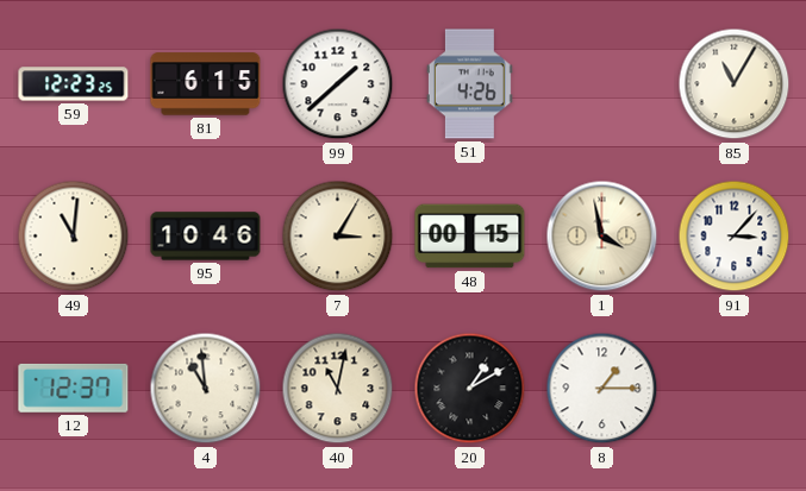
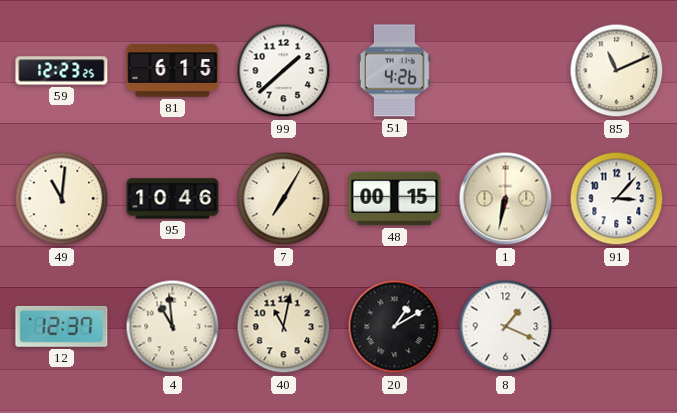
85: 11:05 -> 11:11 (617, 71)
7: 3:05 -> 7:05 (284, 199)
1: 3:58 -> 6:32 (506, 199)
8: 1:15 -> 1:19 (506, 327)
